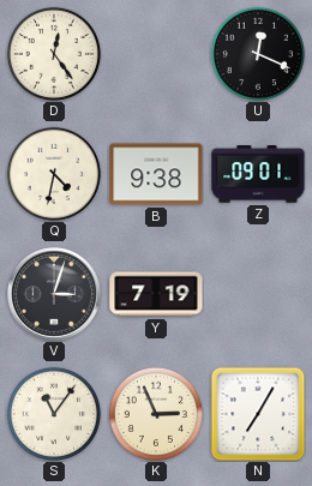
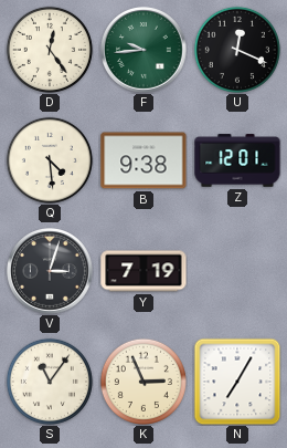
F: none -> 9:44 (145, 51)
Q: 4:32 -> 4:29 (50, 160)
Z: 09:01 -> 12:01 (237, 160)
